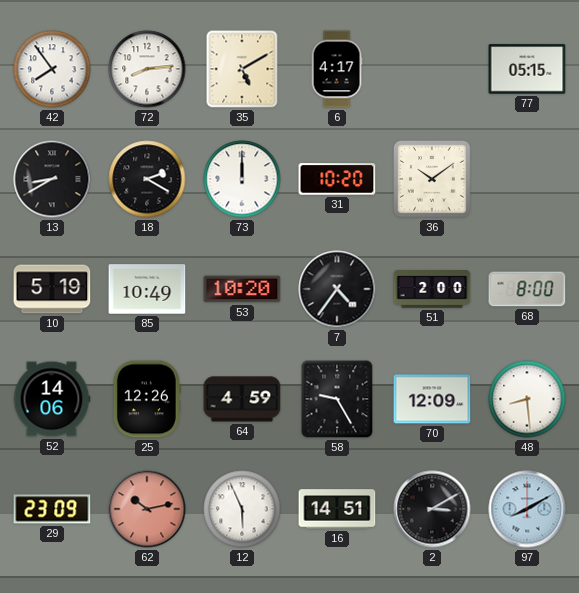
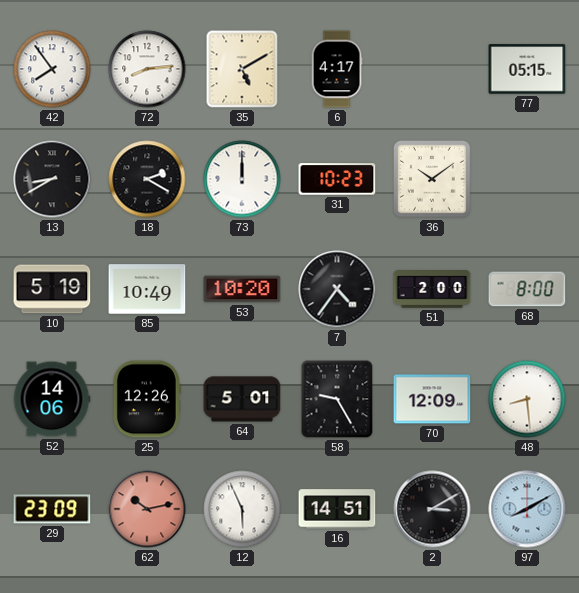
31: 10:20 -> 10:23 (337, 179)
64: 4:59 -> 5:01 (242, 399)
